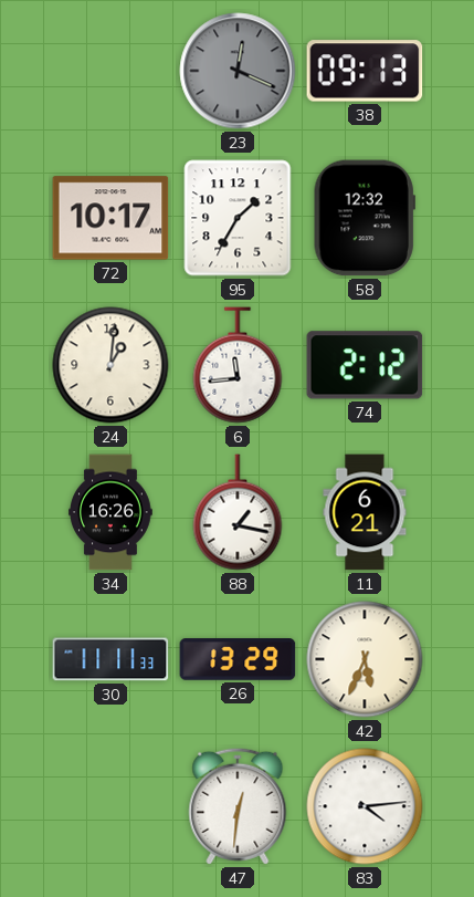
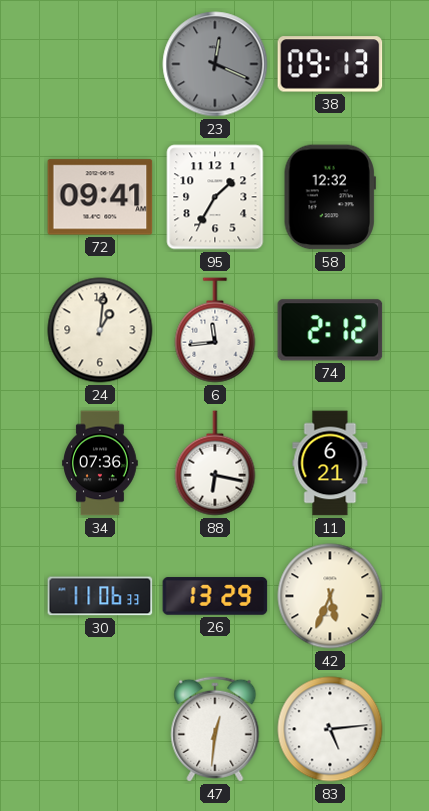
72: 10:17 -> 09:41 (100, 197)
34: 16:26 -> 07:36 (101, 463)
88: 1:17 -> 6:17 (215, 463)
30: 11:11 -> 11:06 (100, 596)
83: 4:14 -> 5:14 (330, 729)
